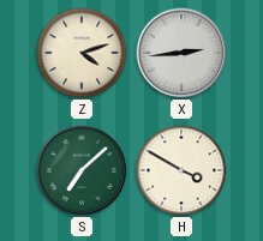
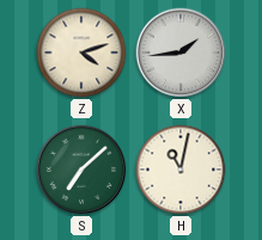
X: 2:44 -> 1:44 (181, 53)
H: 3:50 -> 11:02 (181, 170)
